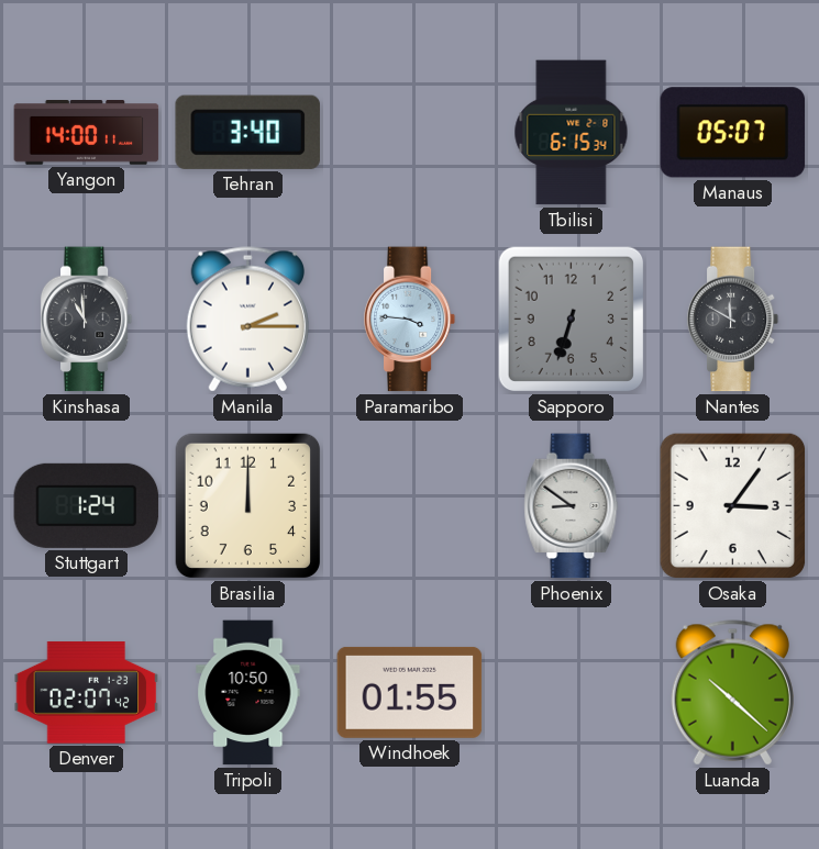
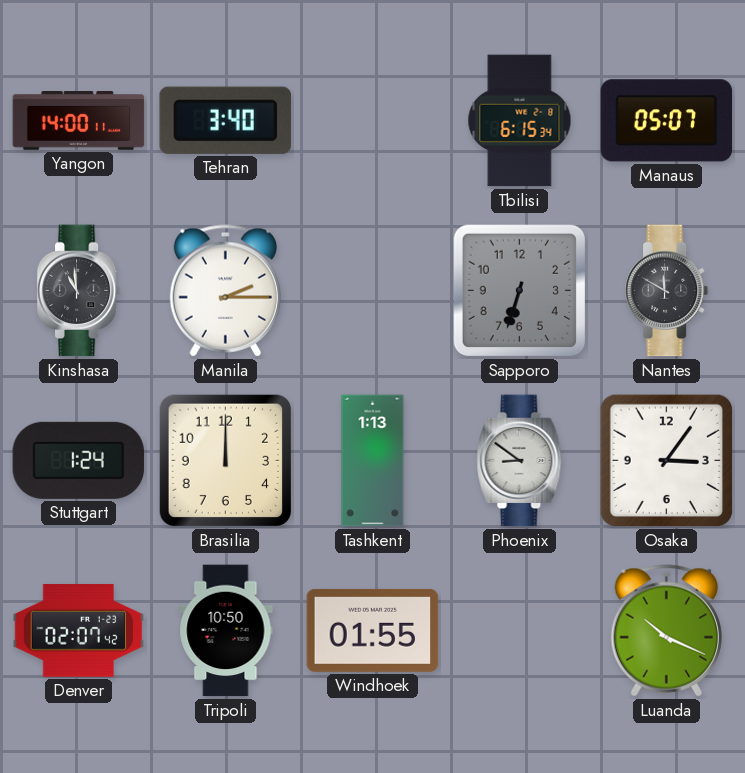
Paramaribo: 3:46 -> none (410, 320)
Tashkent: none -> 1:13 (373, 461)
Luanda: 10:22 -> 10:19 (666, 631)
